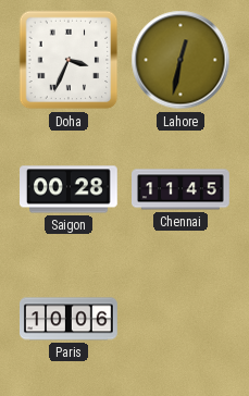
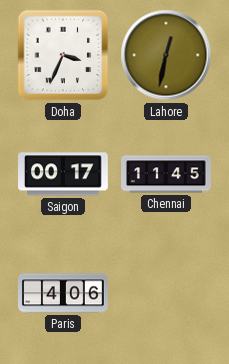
Saigon: 00:28 -> 00:17 (64, 174)
Paris: 10:06 -> 4:06 (63, 293)
